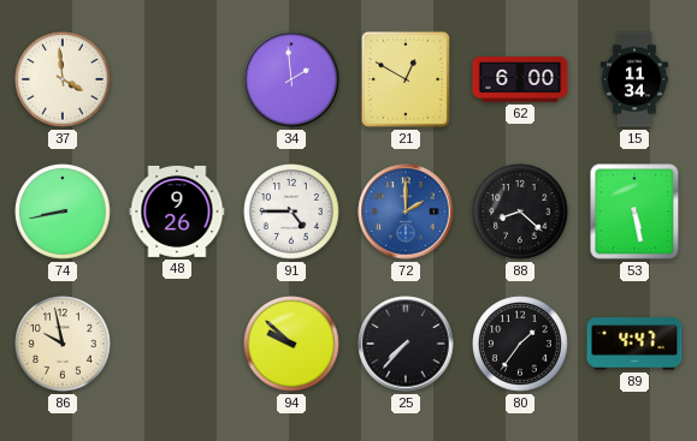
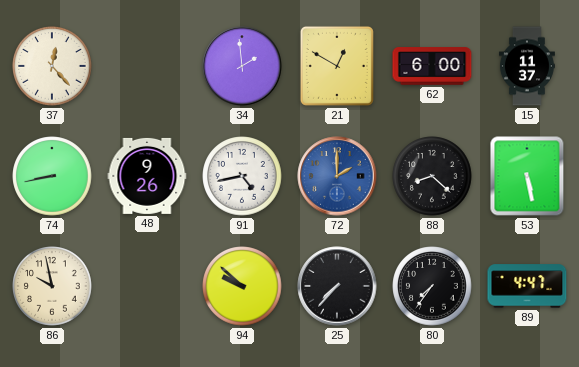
37: 3:59 -> 12:23 (52, 66)
15: 11:34 -> 11:37 (527, 66)
91: 4:45 -> 4:43 (242, 176)
80: 1:36 -> 7:36 (432, 286)
